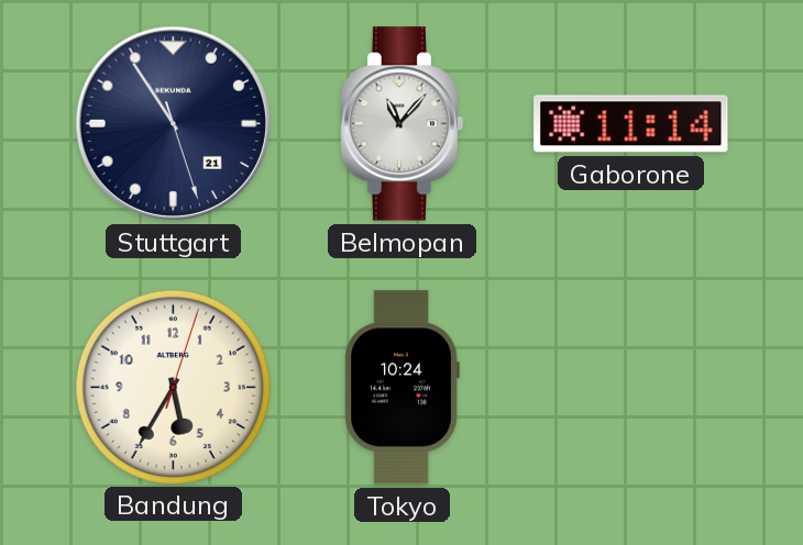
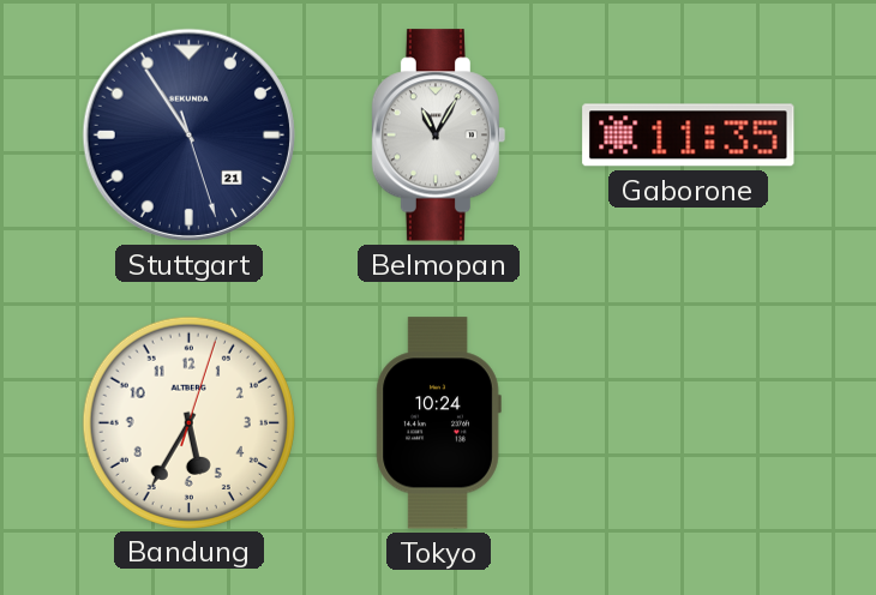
Belmopan: 11:07 -> 11:05 (439, 136)
Gaborone: 11:14 -> 11:35 (689, 136)
